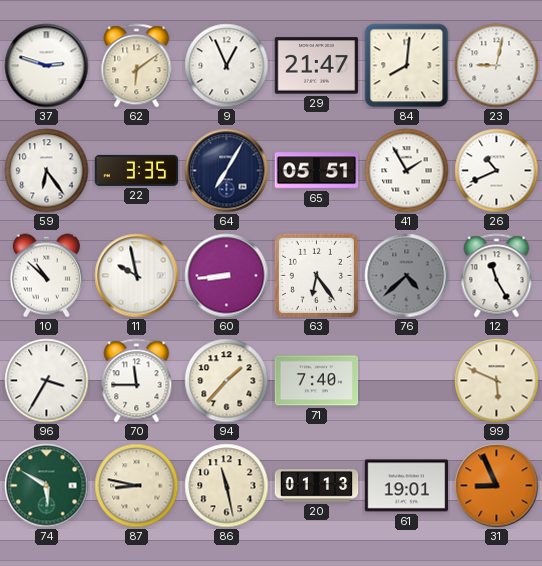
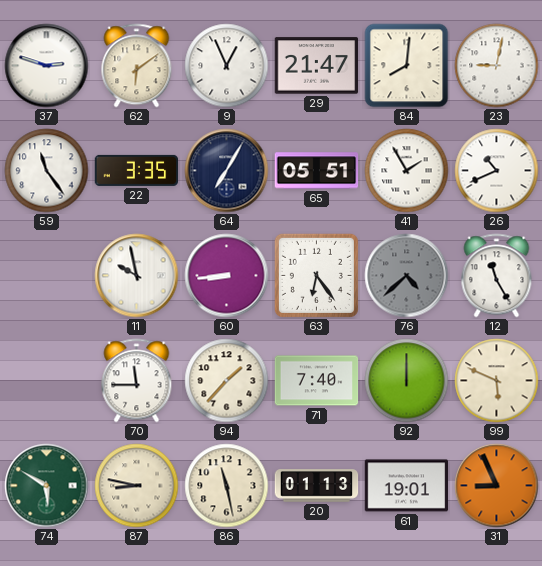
59: 6:24 -> 11:24 (47, 171)
10: 10:52 -> none (46, 276)
96: 3:35 -> none (47, 381)
92: none -> 12:00 (407, 381)
